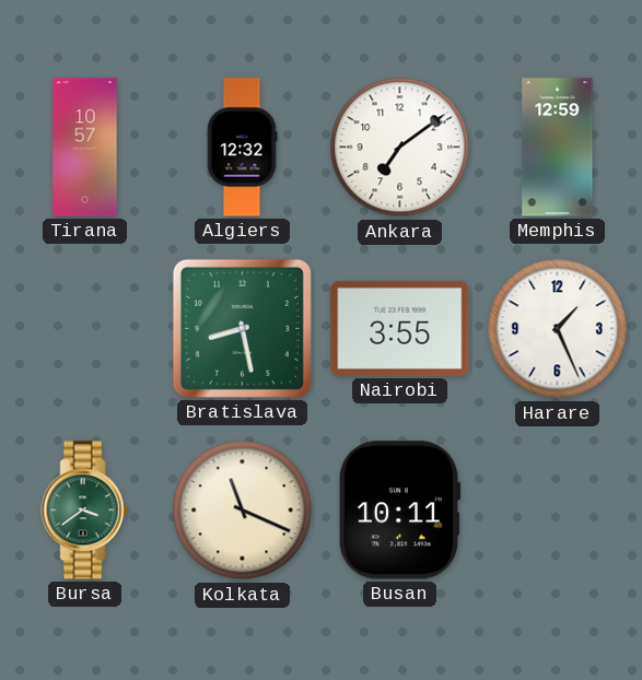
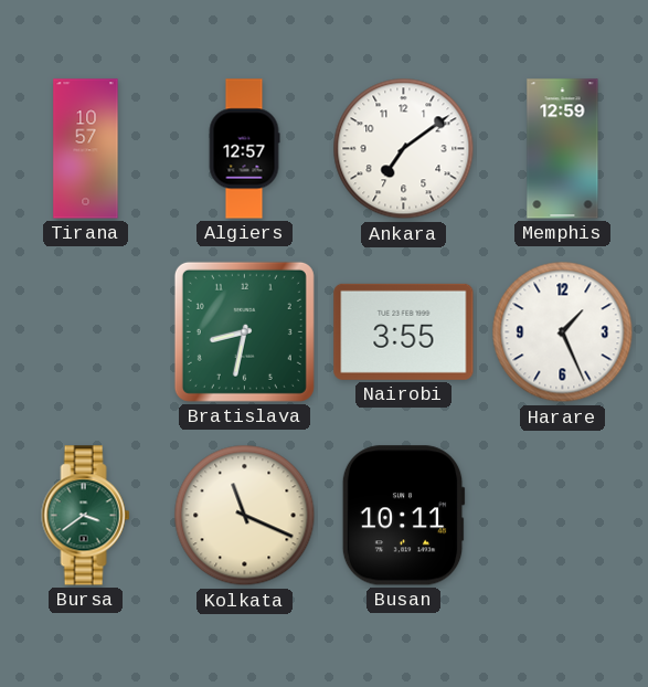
Algiers: 12:32 -> 12:57 (244, 149)
Bratislava: 8:28 -> 8:32 (244, 331)
